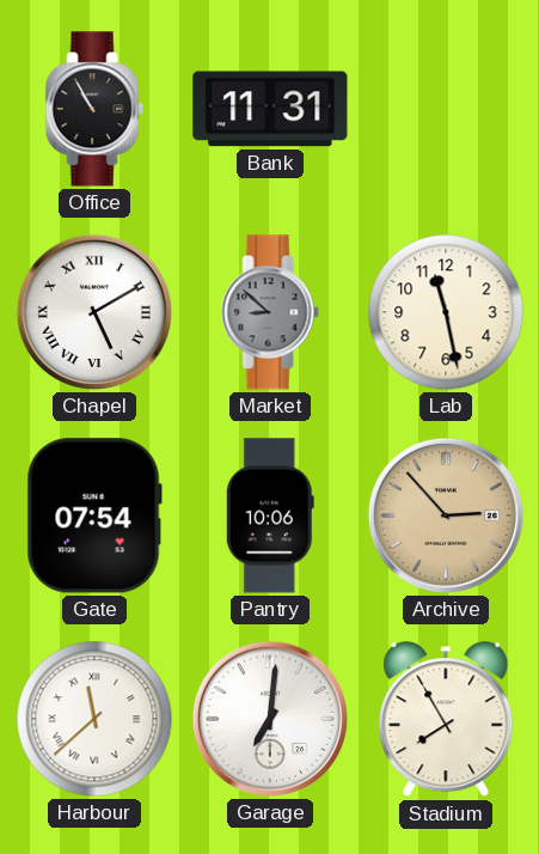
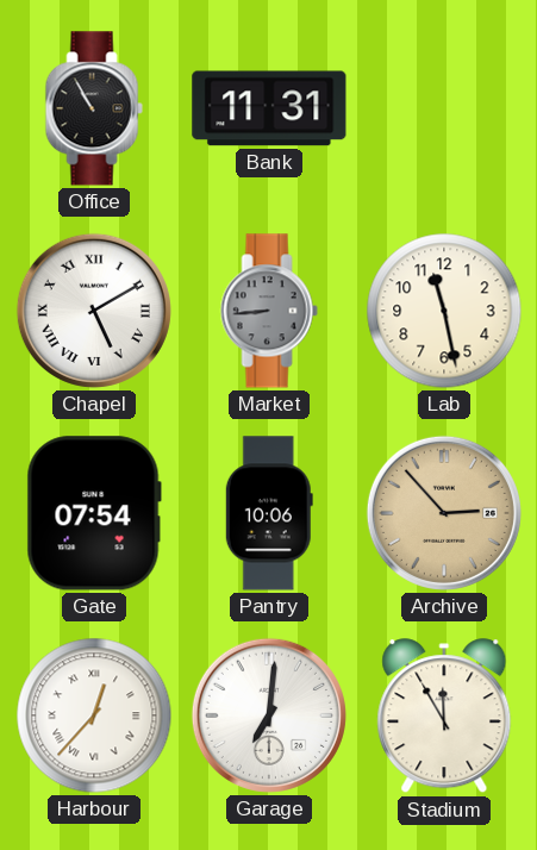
Market: 8:52 -> 8:44 (269, 311)
Harbour: 11:38 -> 12:37 (94, 715)
Stadium: 7:55 -> 11:55 (444, 717)
